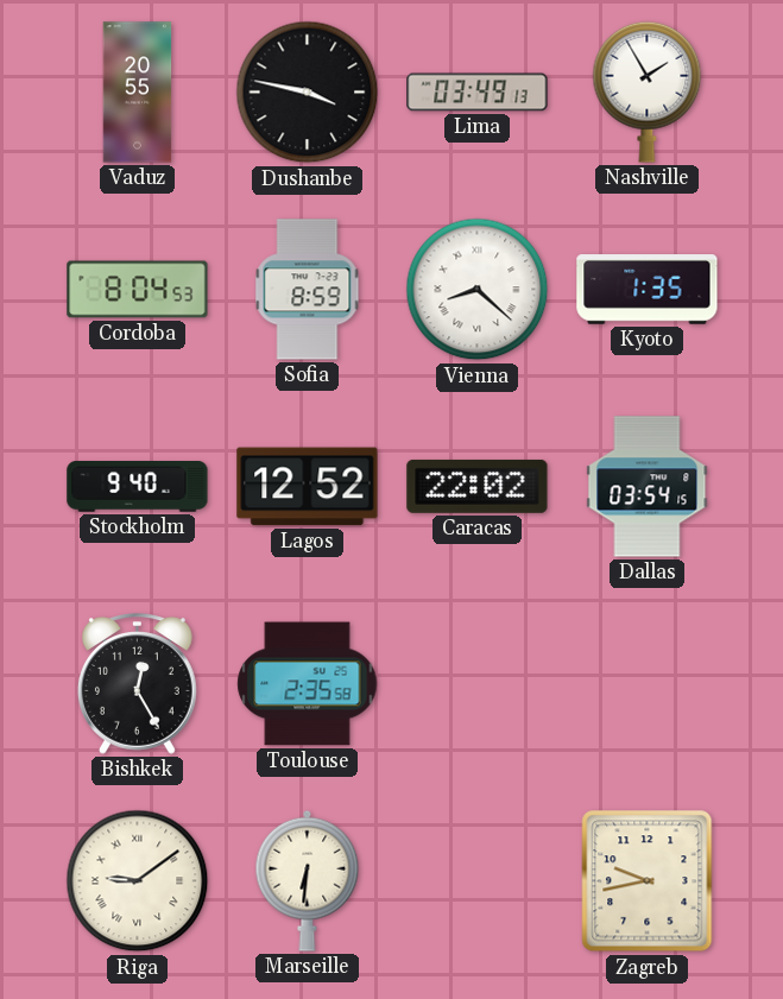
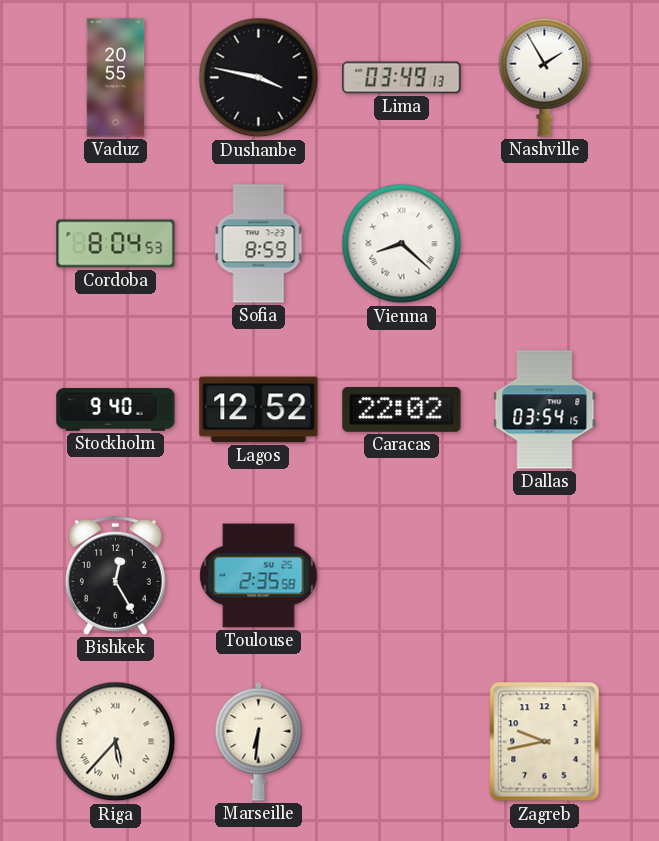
Kyoto: 1:35 -> none (648, 290)
Riga: 9:09 -> 5:37 (116, 742)
